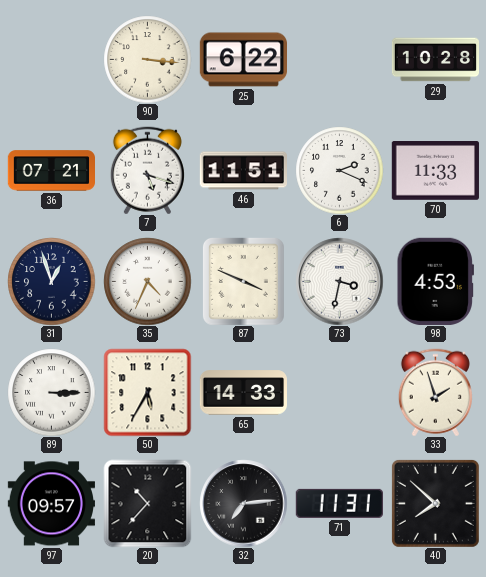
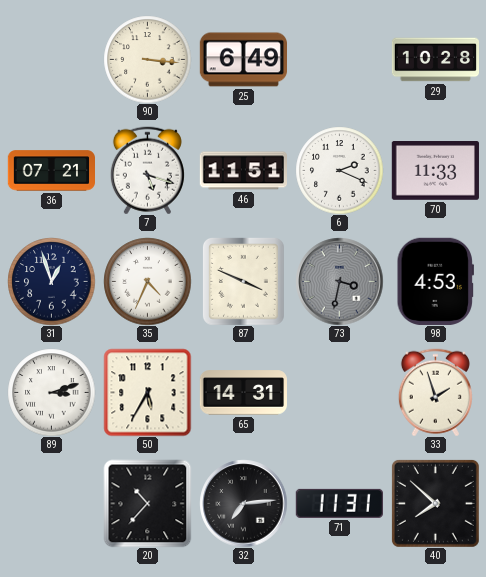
25: 6:22 -> 6:49 (243, 60)
73 dial: white -> grey (339, 281)
89: 3:15 -> 3:12 (51, 392)
65: 14:33 -> 14:31 (243, 393)
97: 09:57 -> none (51, 504)
